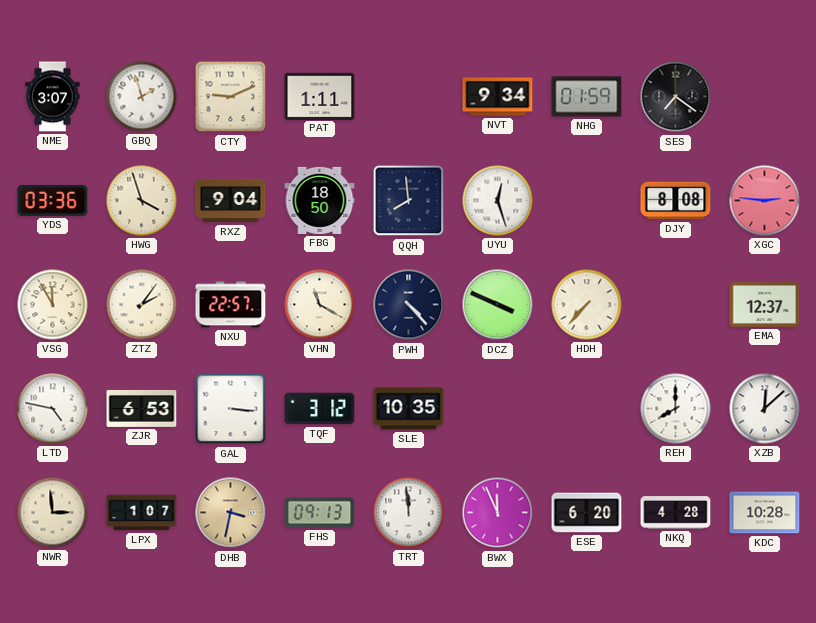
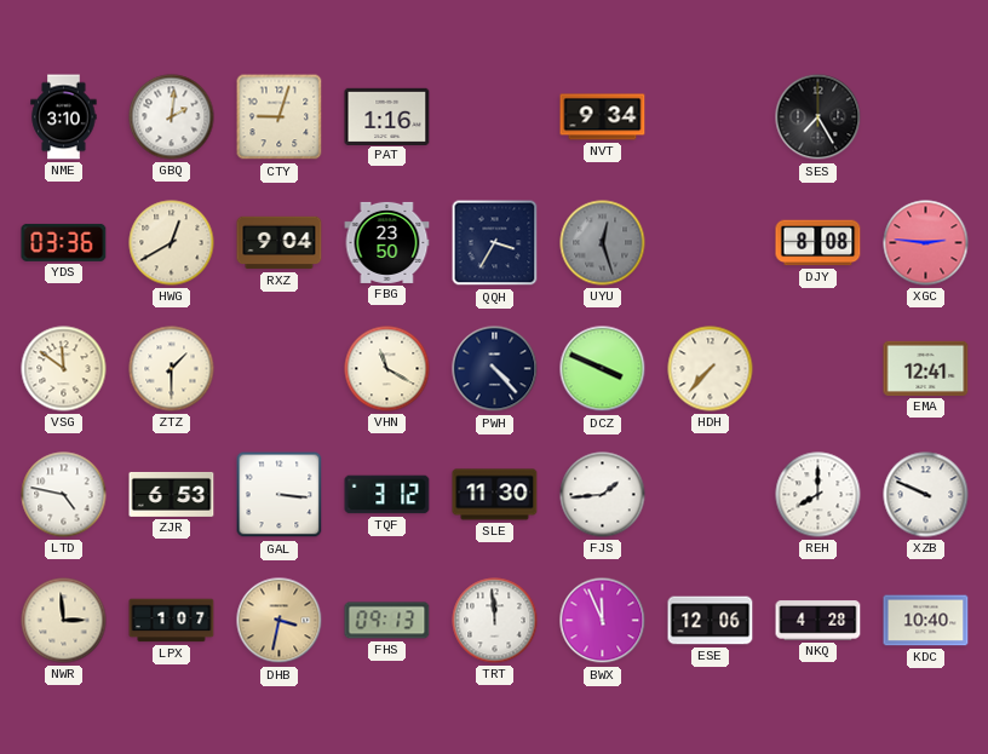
NME: 3:07 -> 3:10 (64, 117)
GBQ: 1:57 -> 2:01 (172, 117)
CTY: 9:11 -> 9:03 (280, 117)
PAT: 1:11 -> 1:16 (387, 116)
NHG: 01:59 -> none (587, 97)
SES: 7:21 -> 7:25 (818, 117)
HWG: 3:57 -> 12:40 (172, 243)
FBG: 18:50 -> 23:50 (387, 242)
QQH: 7:59 -> 3:35 (495, 243)
UYU dial: white -> grey (603, 243)
VSG: 11:55 -> 11:51 (64, 369)
ZTZ: 2:06 -> 1:30 (172, 369)
NXU: 22:57 -> none (231, 305)
EMA: 12:37 -> 12:41 (926, 368)
SLE: 10:35 -> 11:30 (495, 495)
FJS: none -> 1:44 (603, 495)
XZB: 12:08 -> 9:49 (926, 495)
ESE: 6:20 -> 12:06 (711, 621)
KDC: 10:28 -> 10:40 (926, 621)
